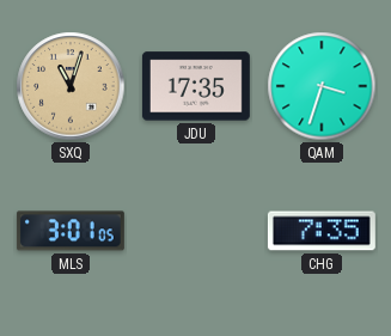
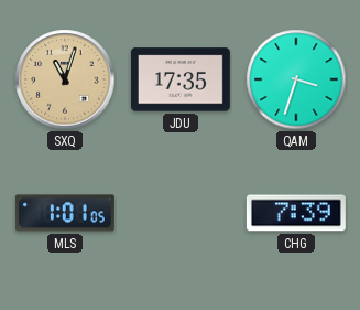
MLS: 3:01 -> 1:01 (65, 213)
CHG: 7:35 -> 7:39 (296, 213)
